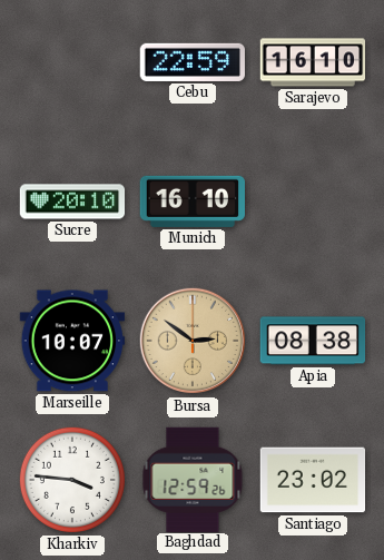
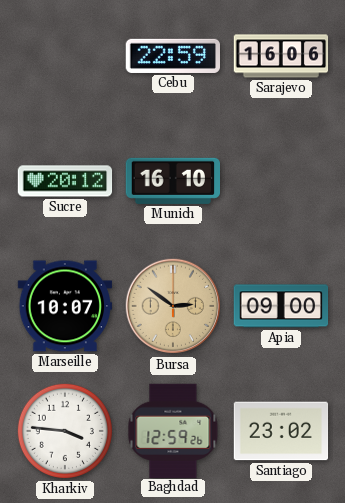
Sarajevo: 16:10 -> 16:06 (281, 56)
Sucre: 20:10 -> 20:12 (65, 181)
Apia: 08:38 -> 09:00 (281, 306)
